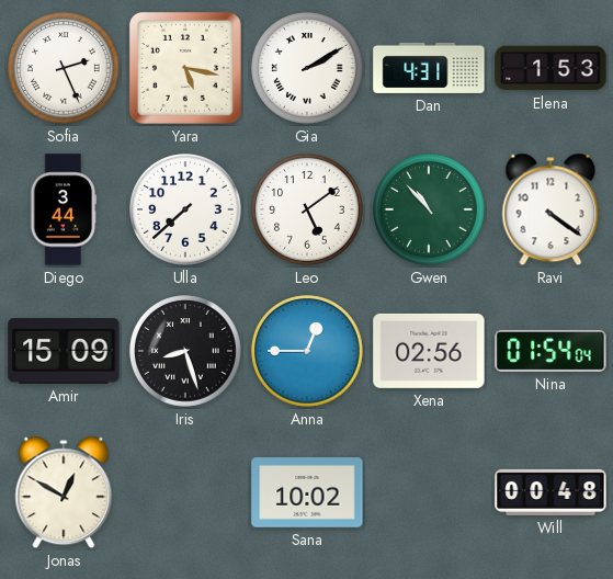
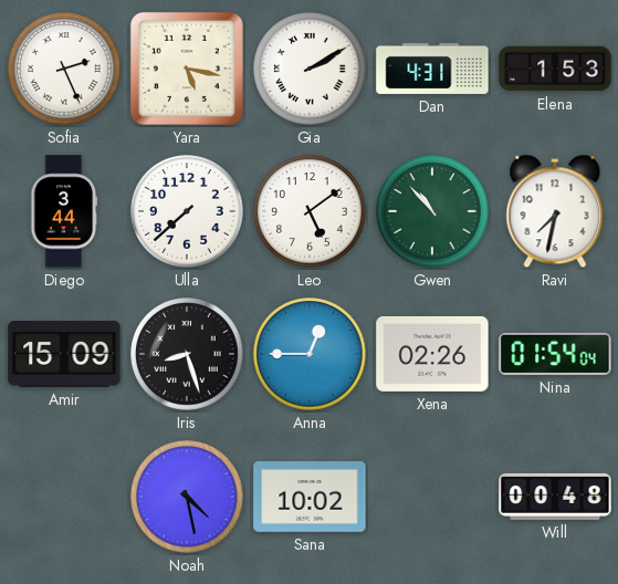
Ravi: 4:21 -> 7:32 (555, 211)
Xena: 02:56 -> 02:26 (432, 354)
Jonas: 12:50 -> none (64, 492)
Noah: none -> 4:28 (187, 497)
